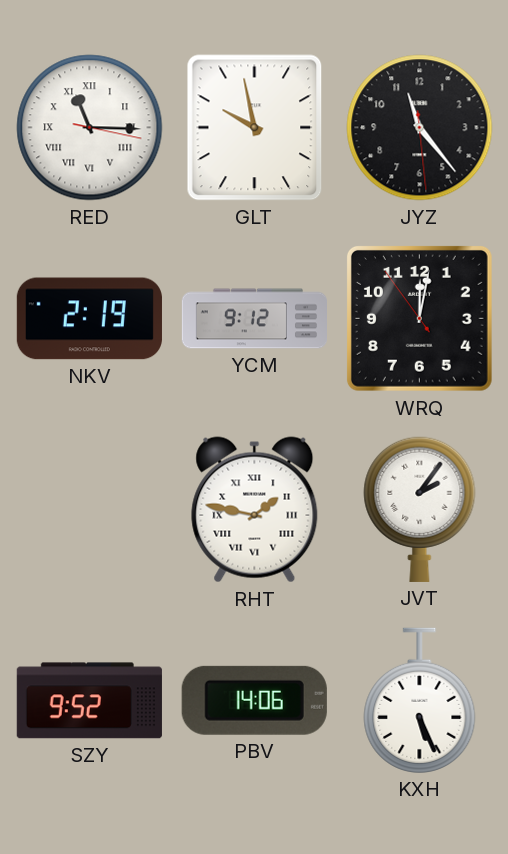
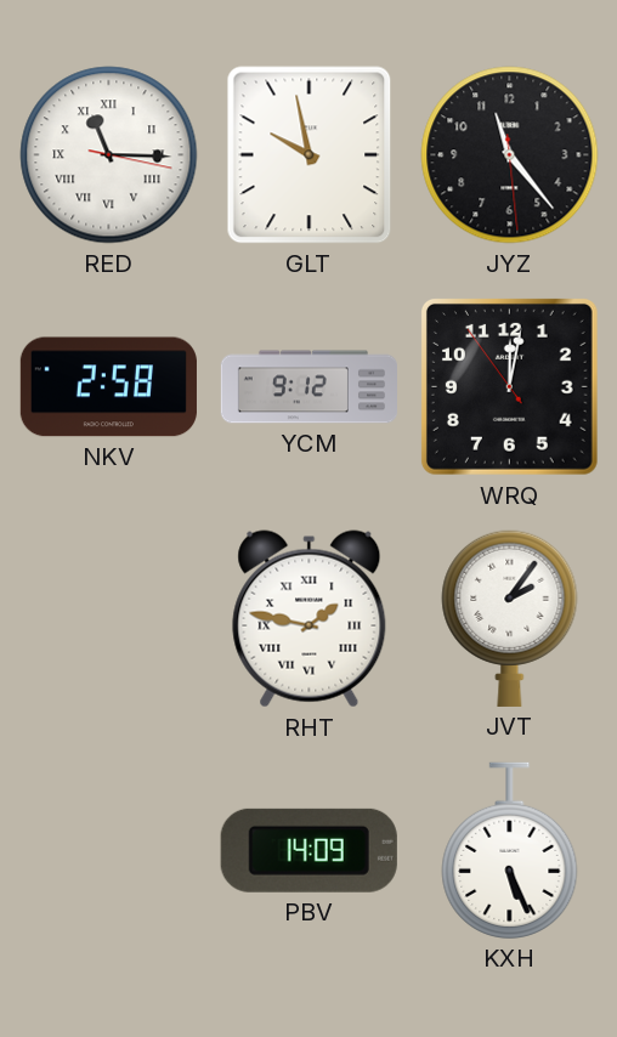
NKV: 2:19 -> 2:58 (108, 387)
SZY: 9:52 -> none (89, 701)
PBV: 14:06 -> 14:09 (308, 850)
